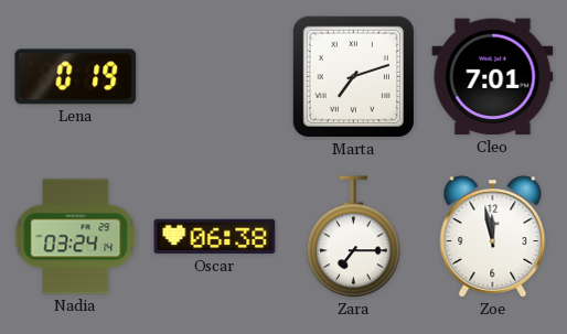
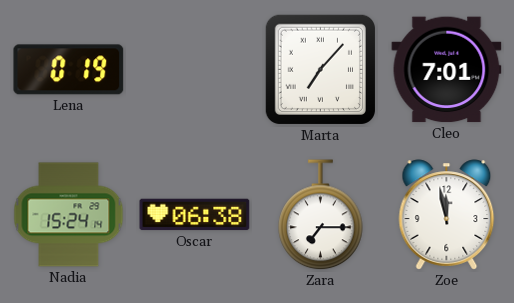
Marta: 7:12 -> 7:07 (320, 69)
Nadia: 03:24 -> 15:24 (69, 215)
